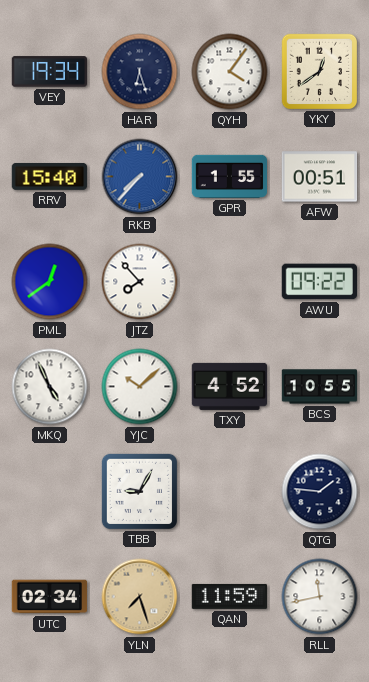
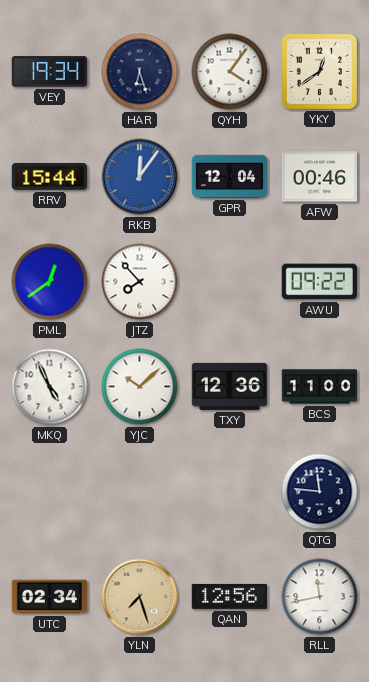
RRV: 15:40 -> 15:44 (50, 176)
RKB: 7:37 -> 12:06 (140, 177)
GPR: 1:55 -> 12:04 (230, 176)
AFW: 00:51 -> 00:46 (320, 177)
TXY: 4:52 -> 12:36 (229, 386)
BCS: 10:55 -> 11:00 (320, 387)
TBB: 9:05 -> none (139, 491)
QTG: 1:46 -> 11:46 (320, 492)
QAN: 11:59 -> 12:56 (230, 596)
